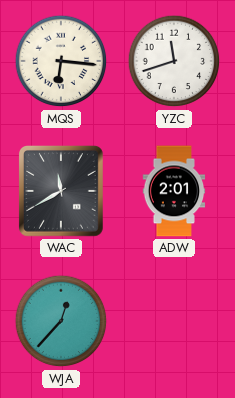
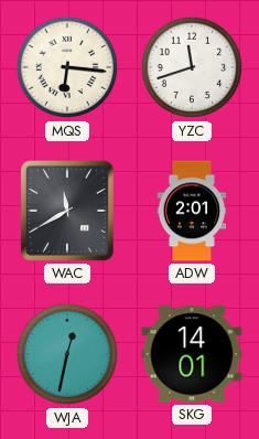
WJA: 12:37 -> 12:32 (67, 354)
SKG: none -> 14:01 (192, 354)
